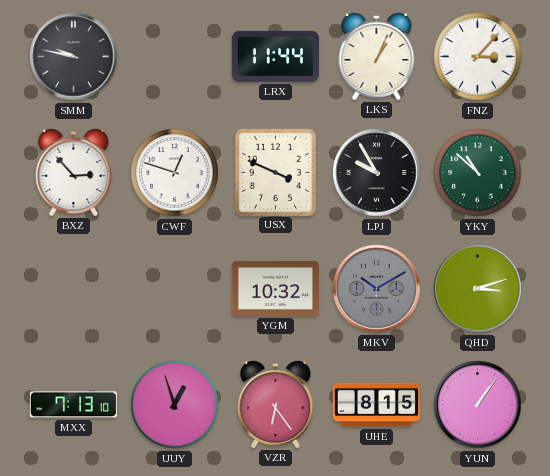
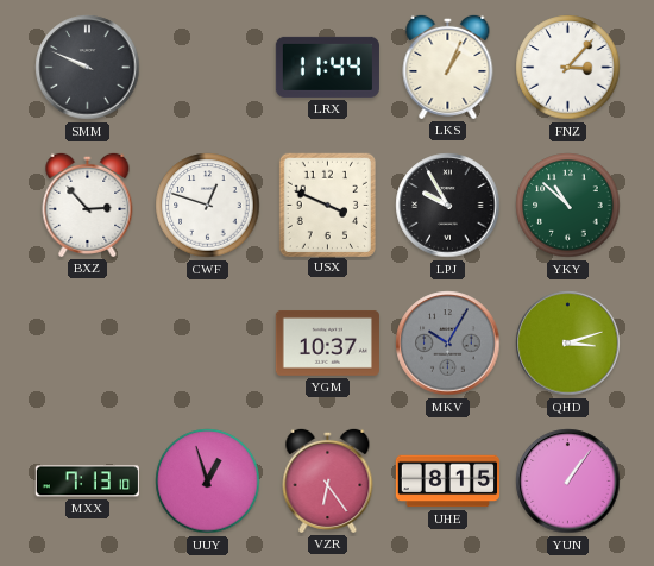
SMM: 9:47 -> 9:49 (88, 68)
YGM: 10:32 -> 10:37 (327, 342)
MKV: 10:10 -> 10:05 (448, 344)
